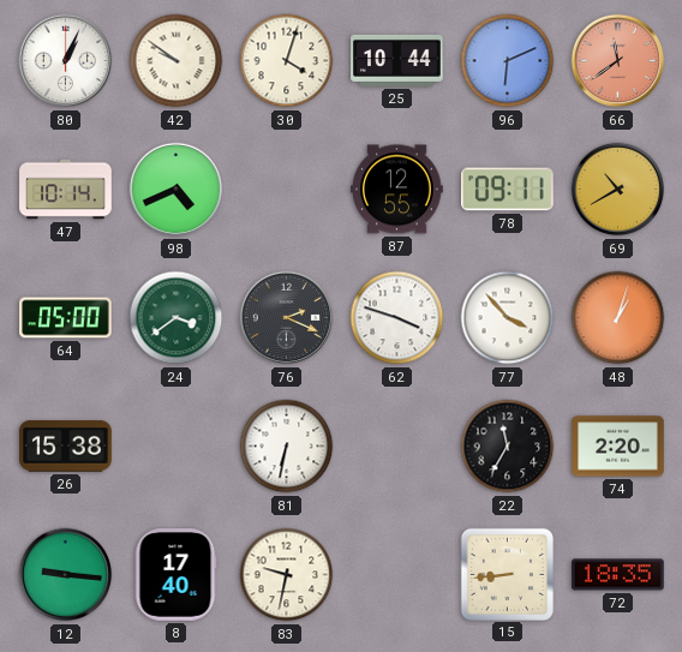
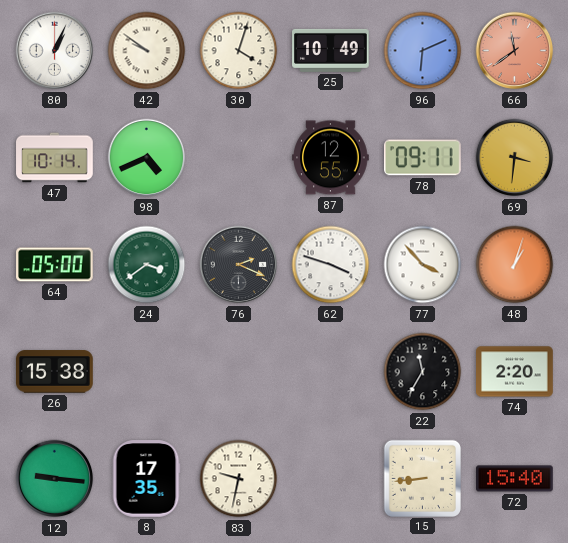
25: 10:44 -> 10:49 (331, 50)
69: 10:40 -> 3:31 (515, 158)
81: 6:32 -> none (287, 447)
8: 17:40 -> 17:35 (146, 479)
72: 18:35 -> 15:40 (515, 479)
